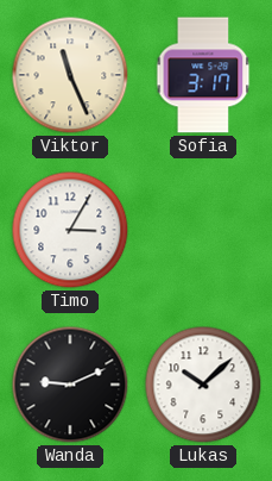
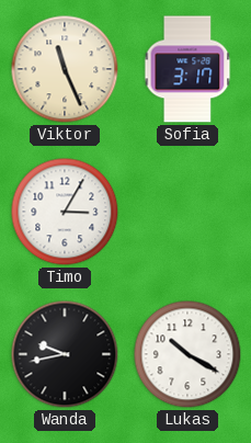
Wanda: 9:11 -> 9:43 (65, 354)
Lukas: 10:08 -> 10:20 (187, 354)
